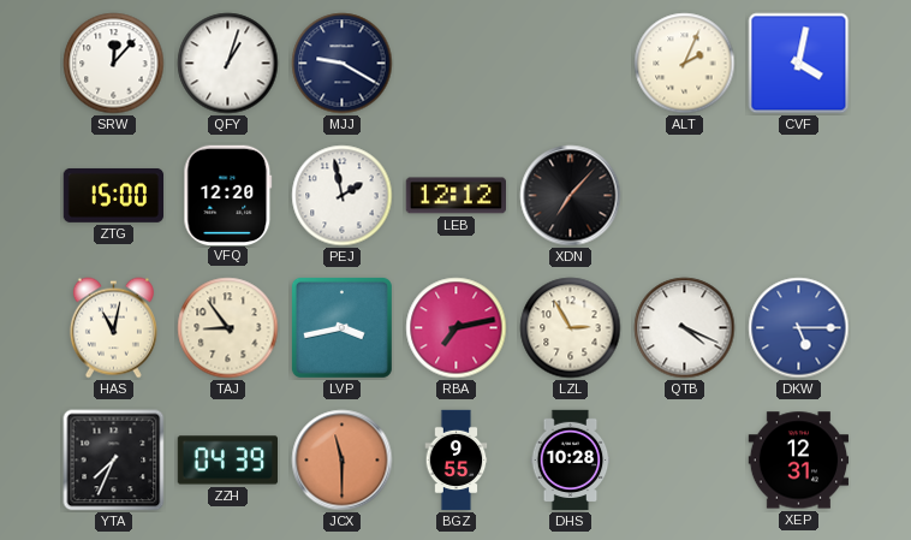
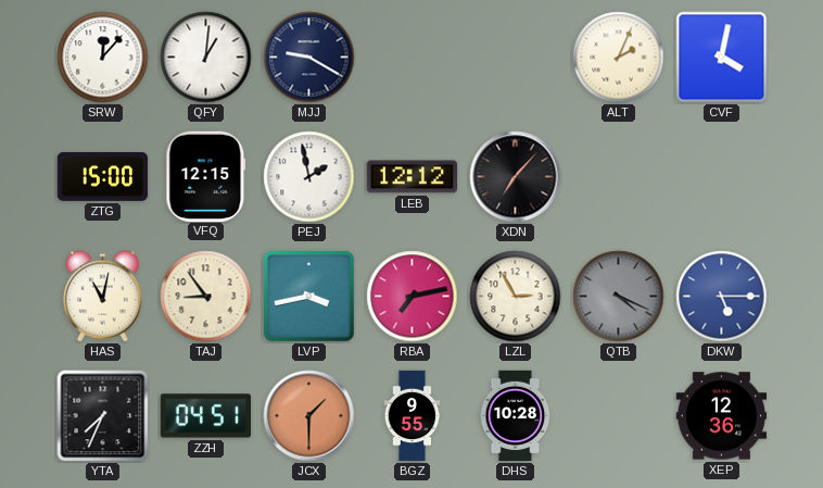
QFY: 1:03 -> 1:01 (206, 58)
VFQ: 12:20 -> 12:15 (206, 176)
QTB dial: white -> grey (619, 297)
ZZH: 04:39 -> 04:51 (205, 416)
JCX: 11:30 -> 1:30 (309, 416)
XEP: 12:31 -> 12:36 (722, 416)
